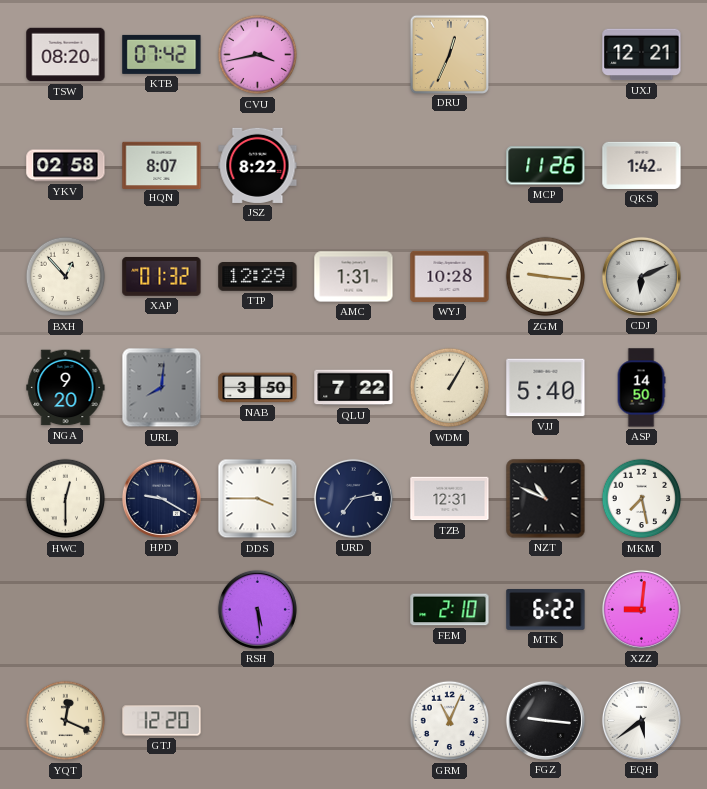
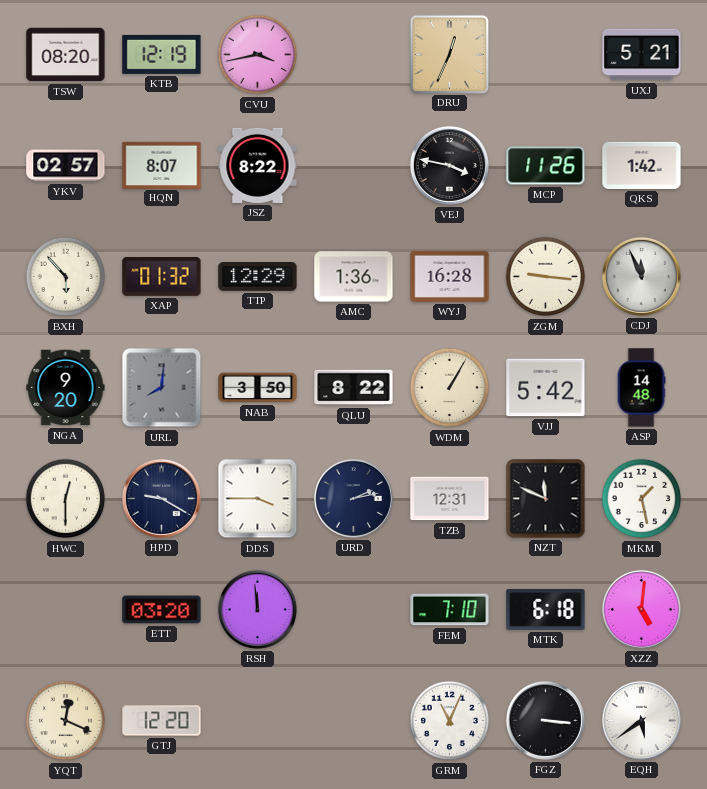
KTB: 07:42 -> 12:19 (162, 54)
UXJ: 12:21 -> 5:21 (642, 55)
YKV: 02:58 -> 02:57 (66, 166)
VEJ: none -> 3:47 (449, 165)
BXH: 12:53 -> 5:53 (66, 277)
AMC: 1:31 -> 1:36 (354, 277)
WYJ: 10:28 -> 16:28 (450, 276)
CDJ: 6:11 -> 11:56 (641, 276)
QLU: 7:22 -> 8:22 (354, 388)
VJJ: 5:40 -> 5:42 (546, 388)
ASP: 14:50 -> 14:48 (641, 388)
URD: 7:13 -> 2:13 (353, 498)
NZT: 10:49 -> 11:49 (546, 499)
MKM: 7:28 -> 1:28 (642, 499)
ETT: none -> 03:20 (162, 610)
RSH: 5:29 -> 11:59 (257, 609)
FEM: 2:10 -> 7:10 (450, 610)
MTK: 6:22 -> 6:18 (546, 610)
XZZ: 9:01 -> 5:01 (641, 609)
FGZ: 9:16 -> 3:16 (545, 720)
